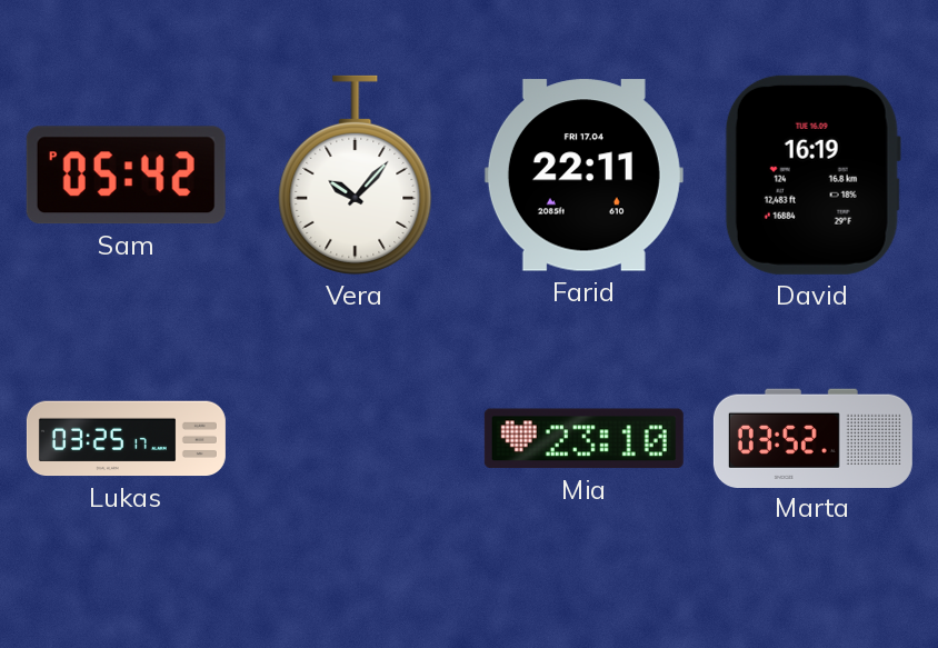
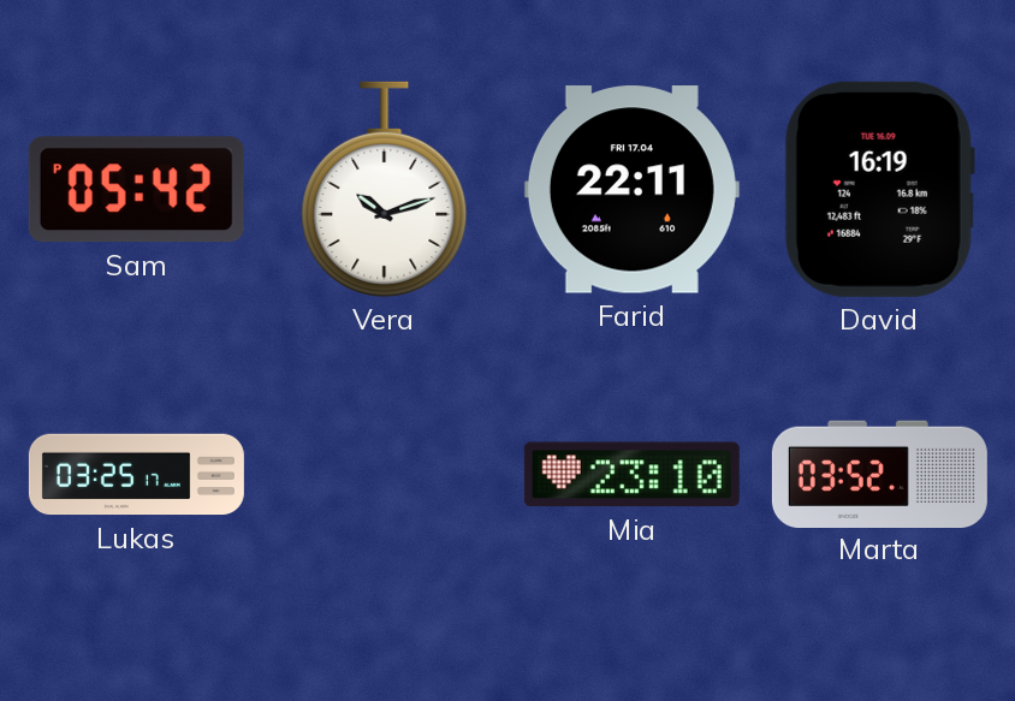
Vera: 10:07 -> 10:12 (385, 189)
